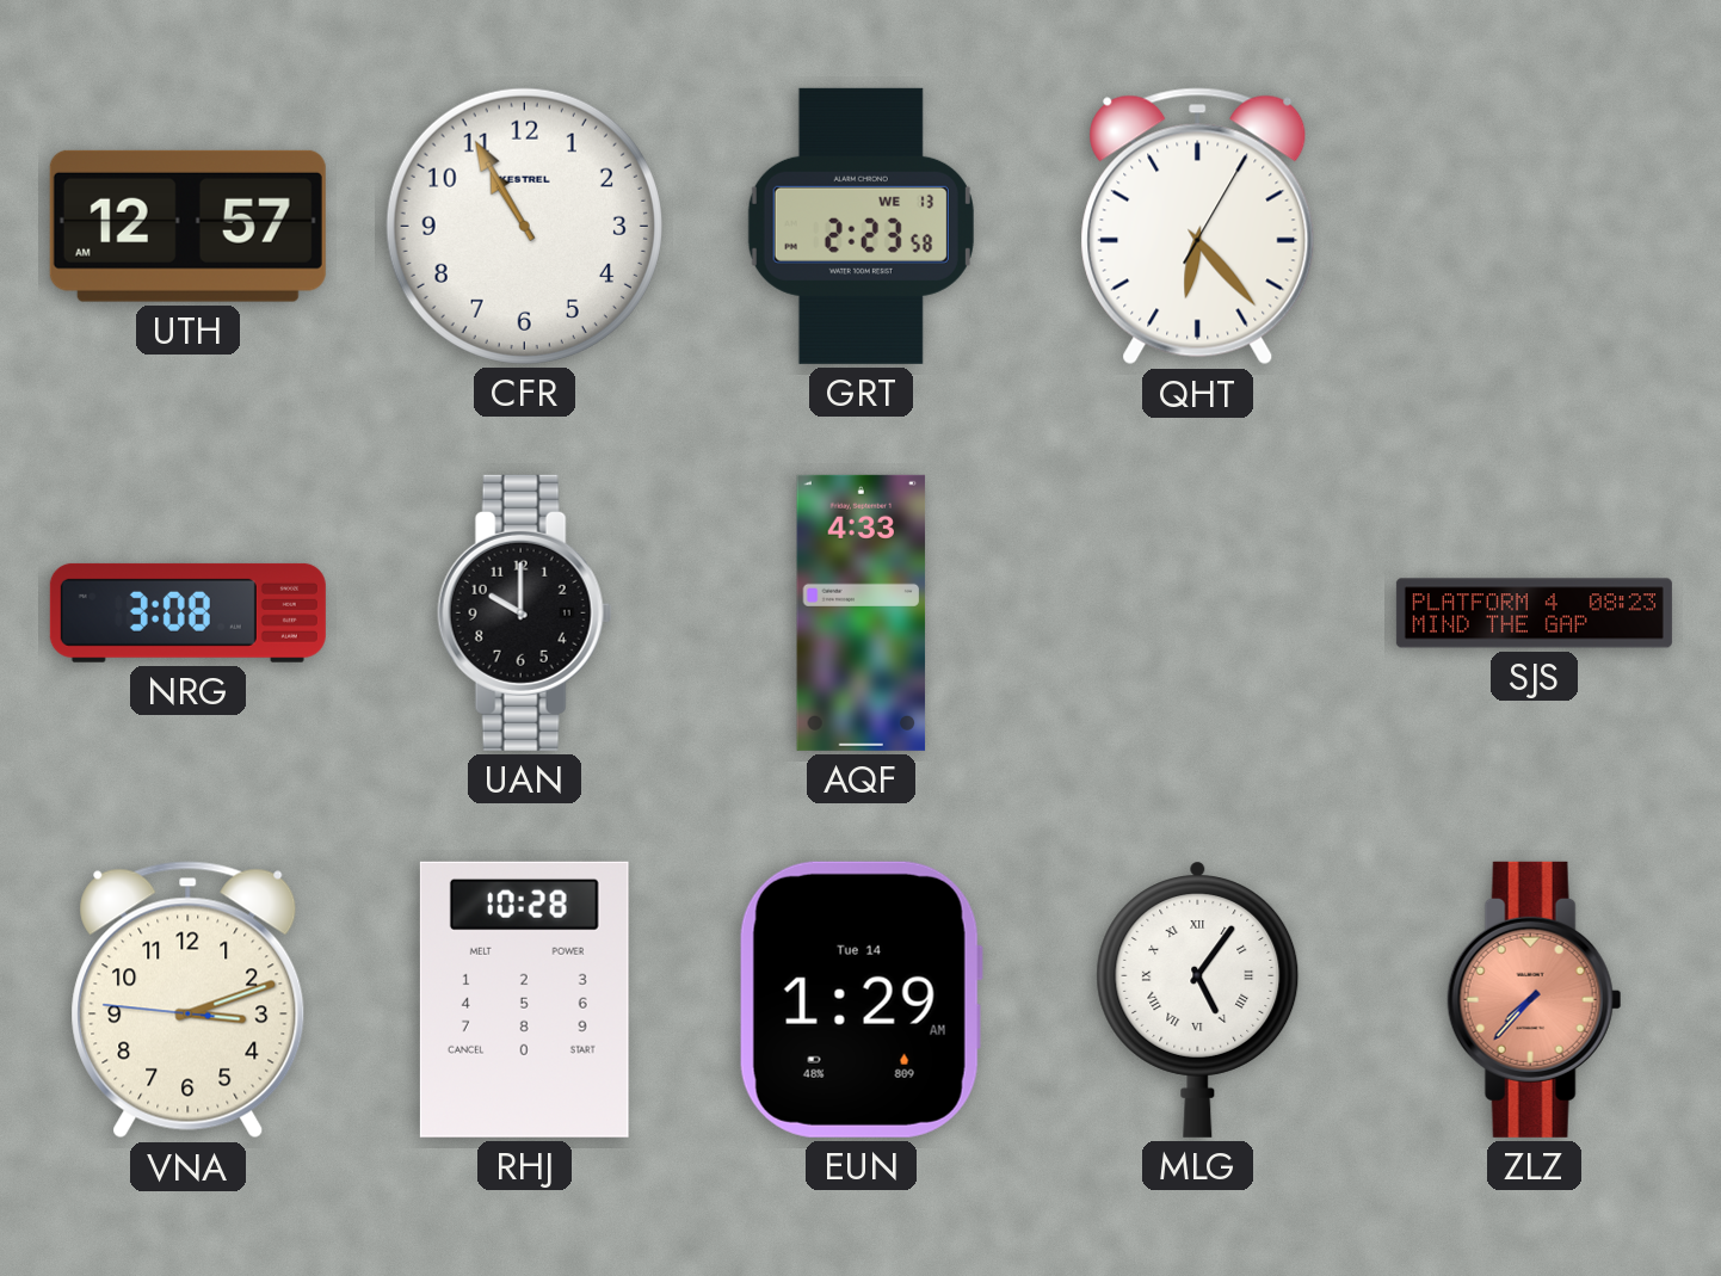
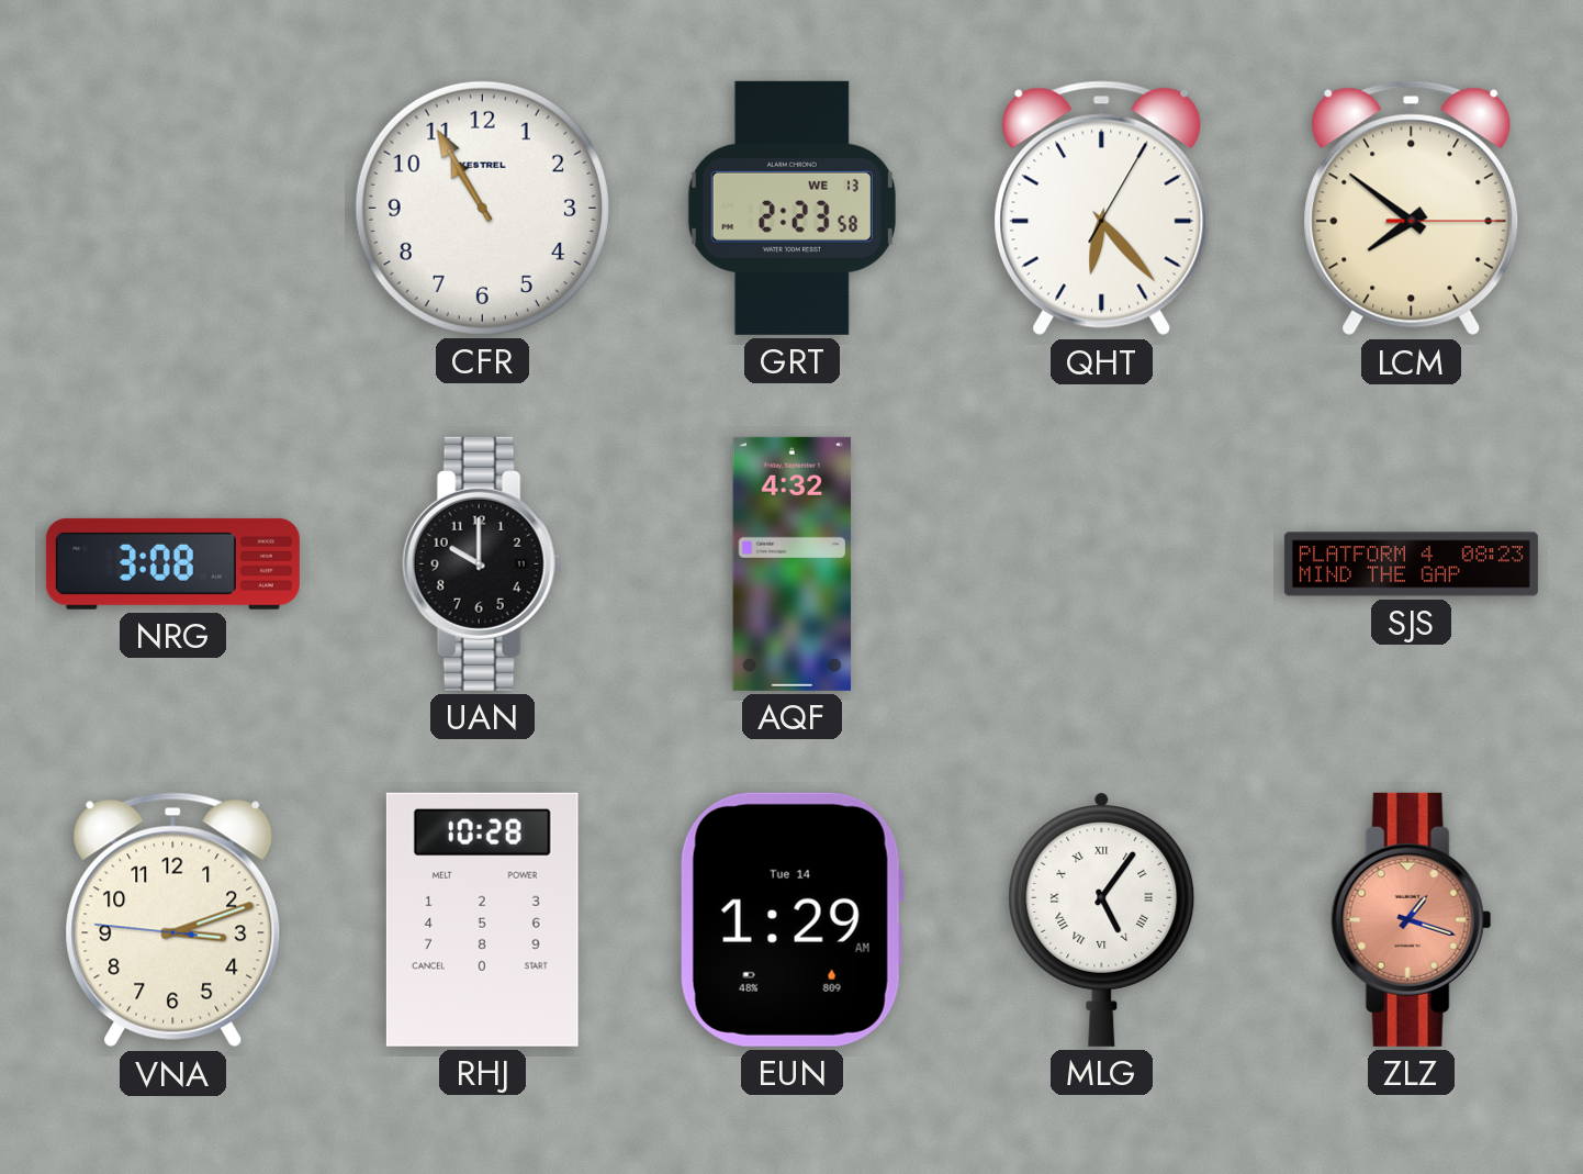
UTH: 12:57 -> none (187, 226)
LCM: none -> 7:51 (1412, 209)
AQF: 4:33 -> 4:32 (793, 563)
ZLZ: 7:37 -> 1:18 (1412, 919)
